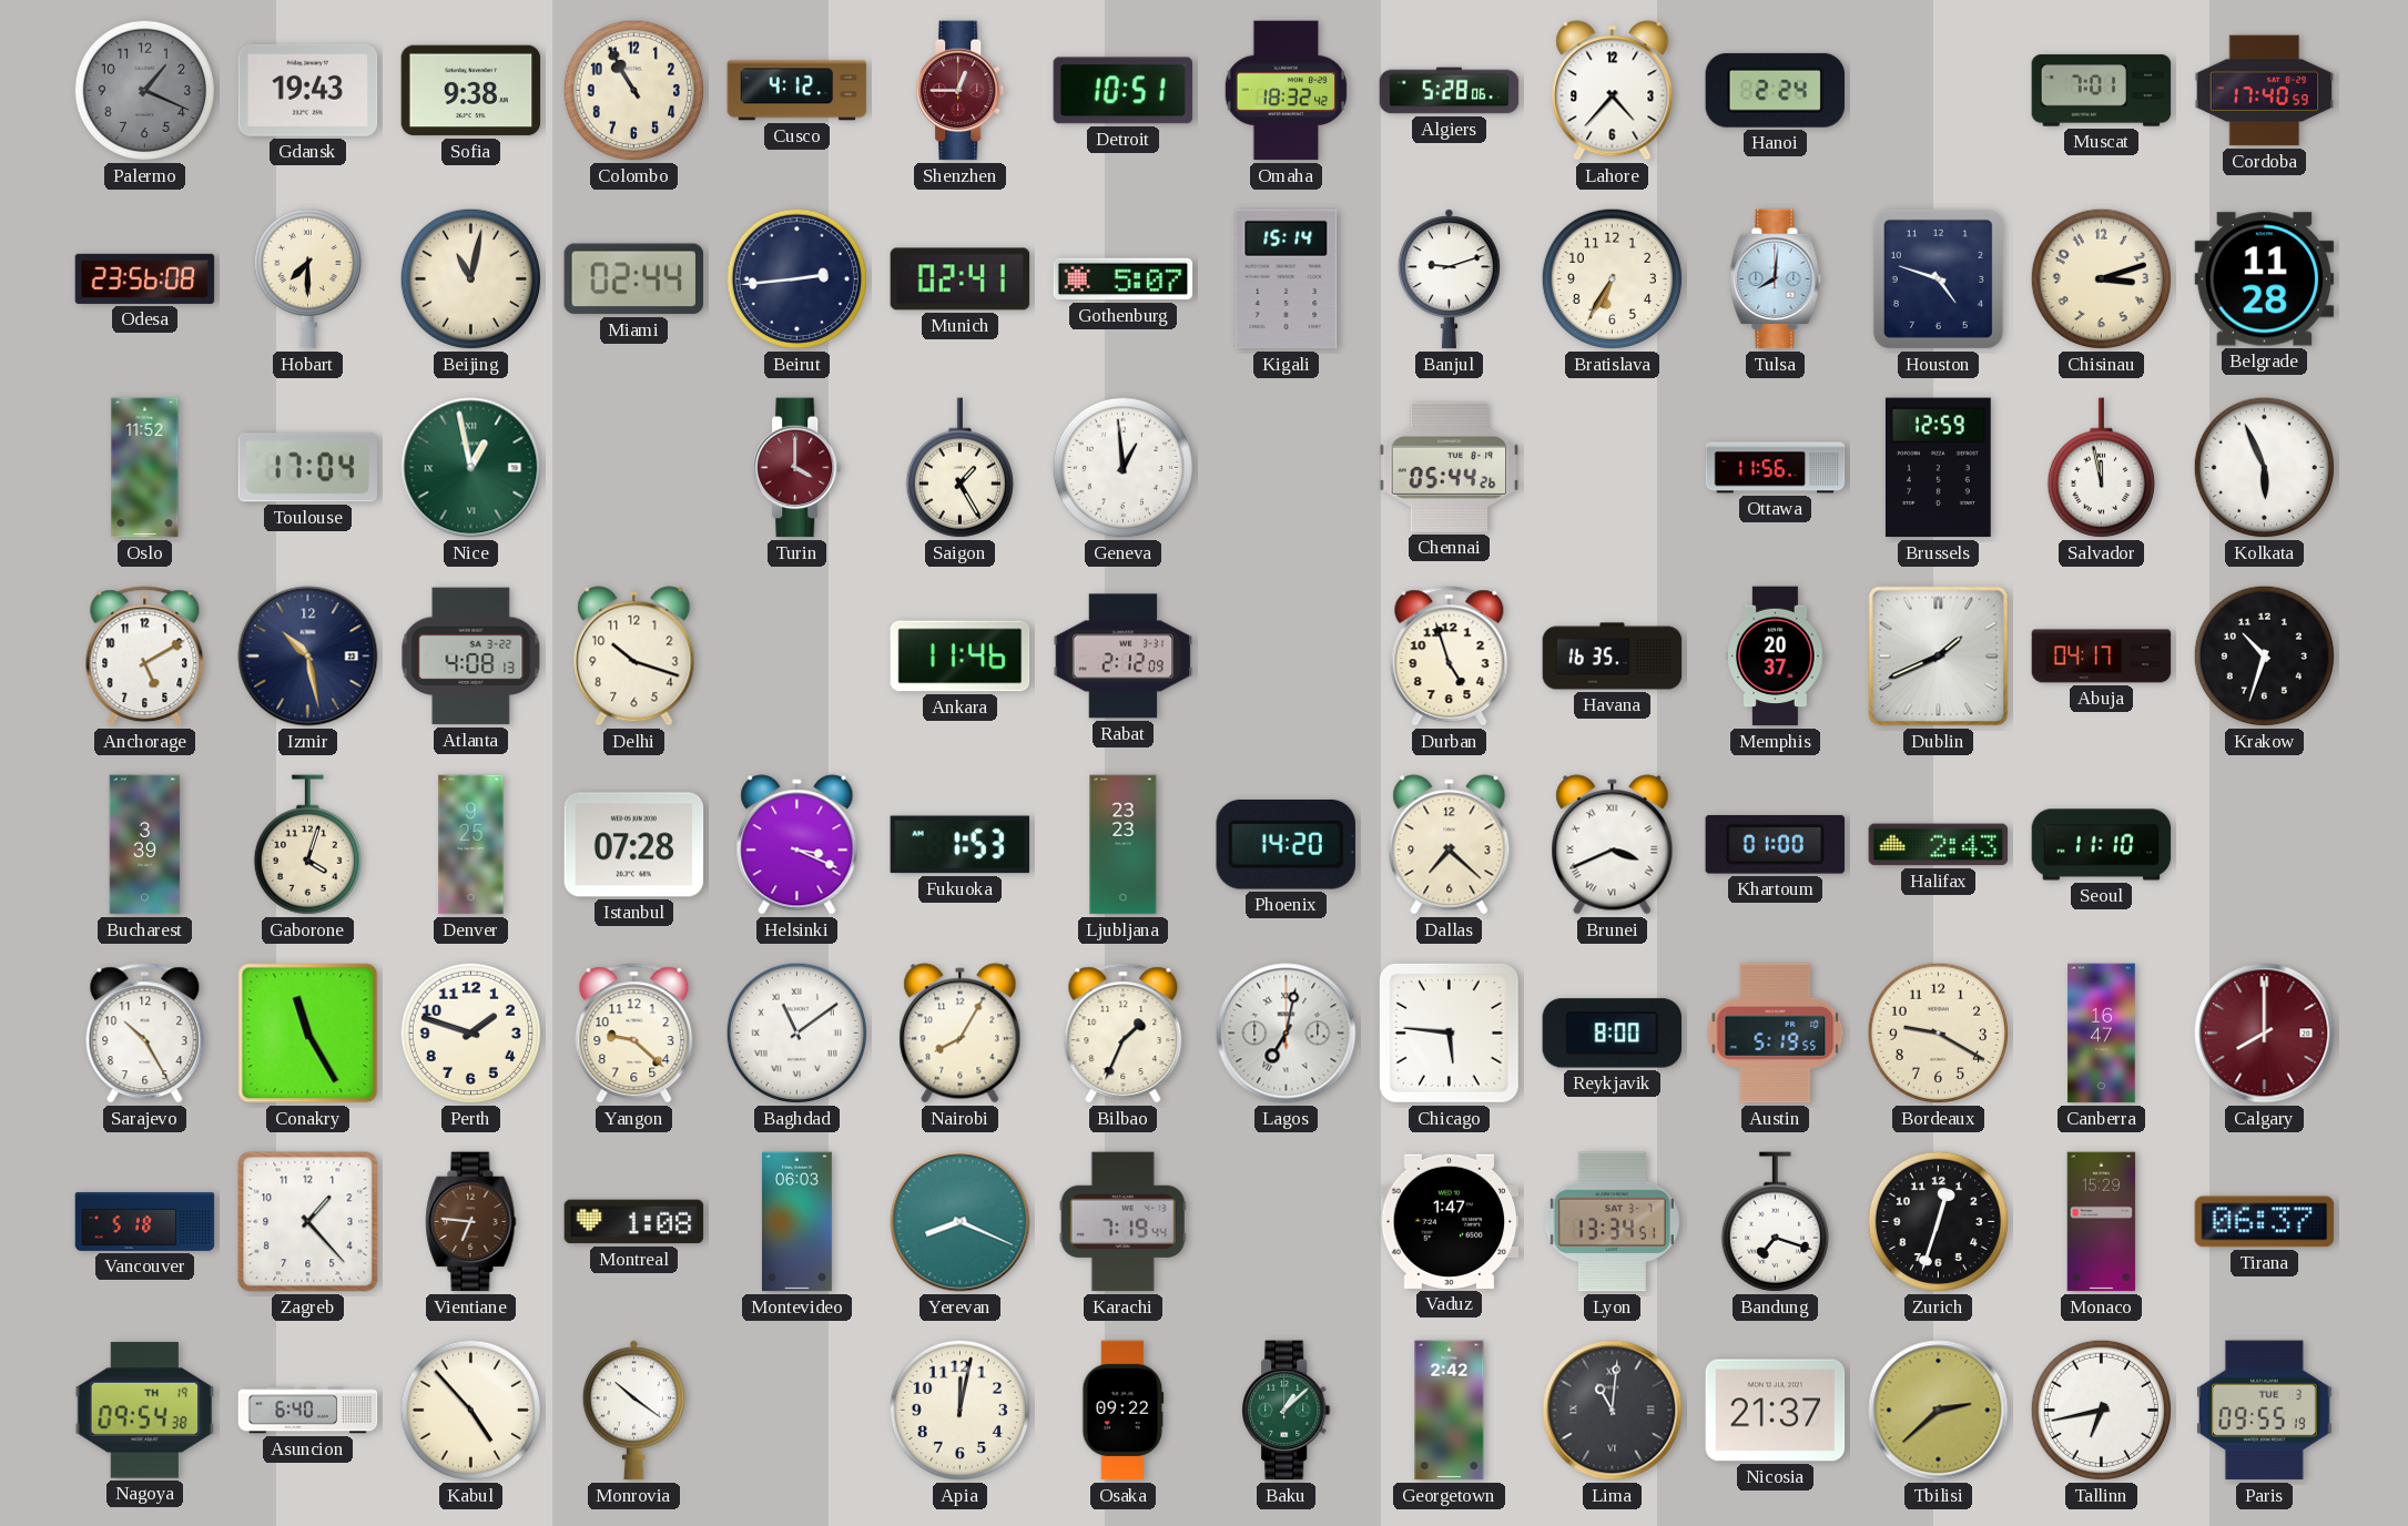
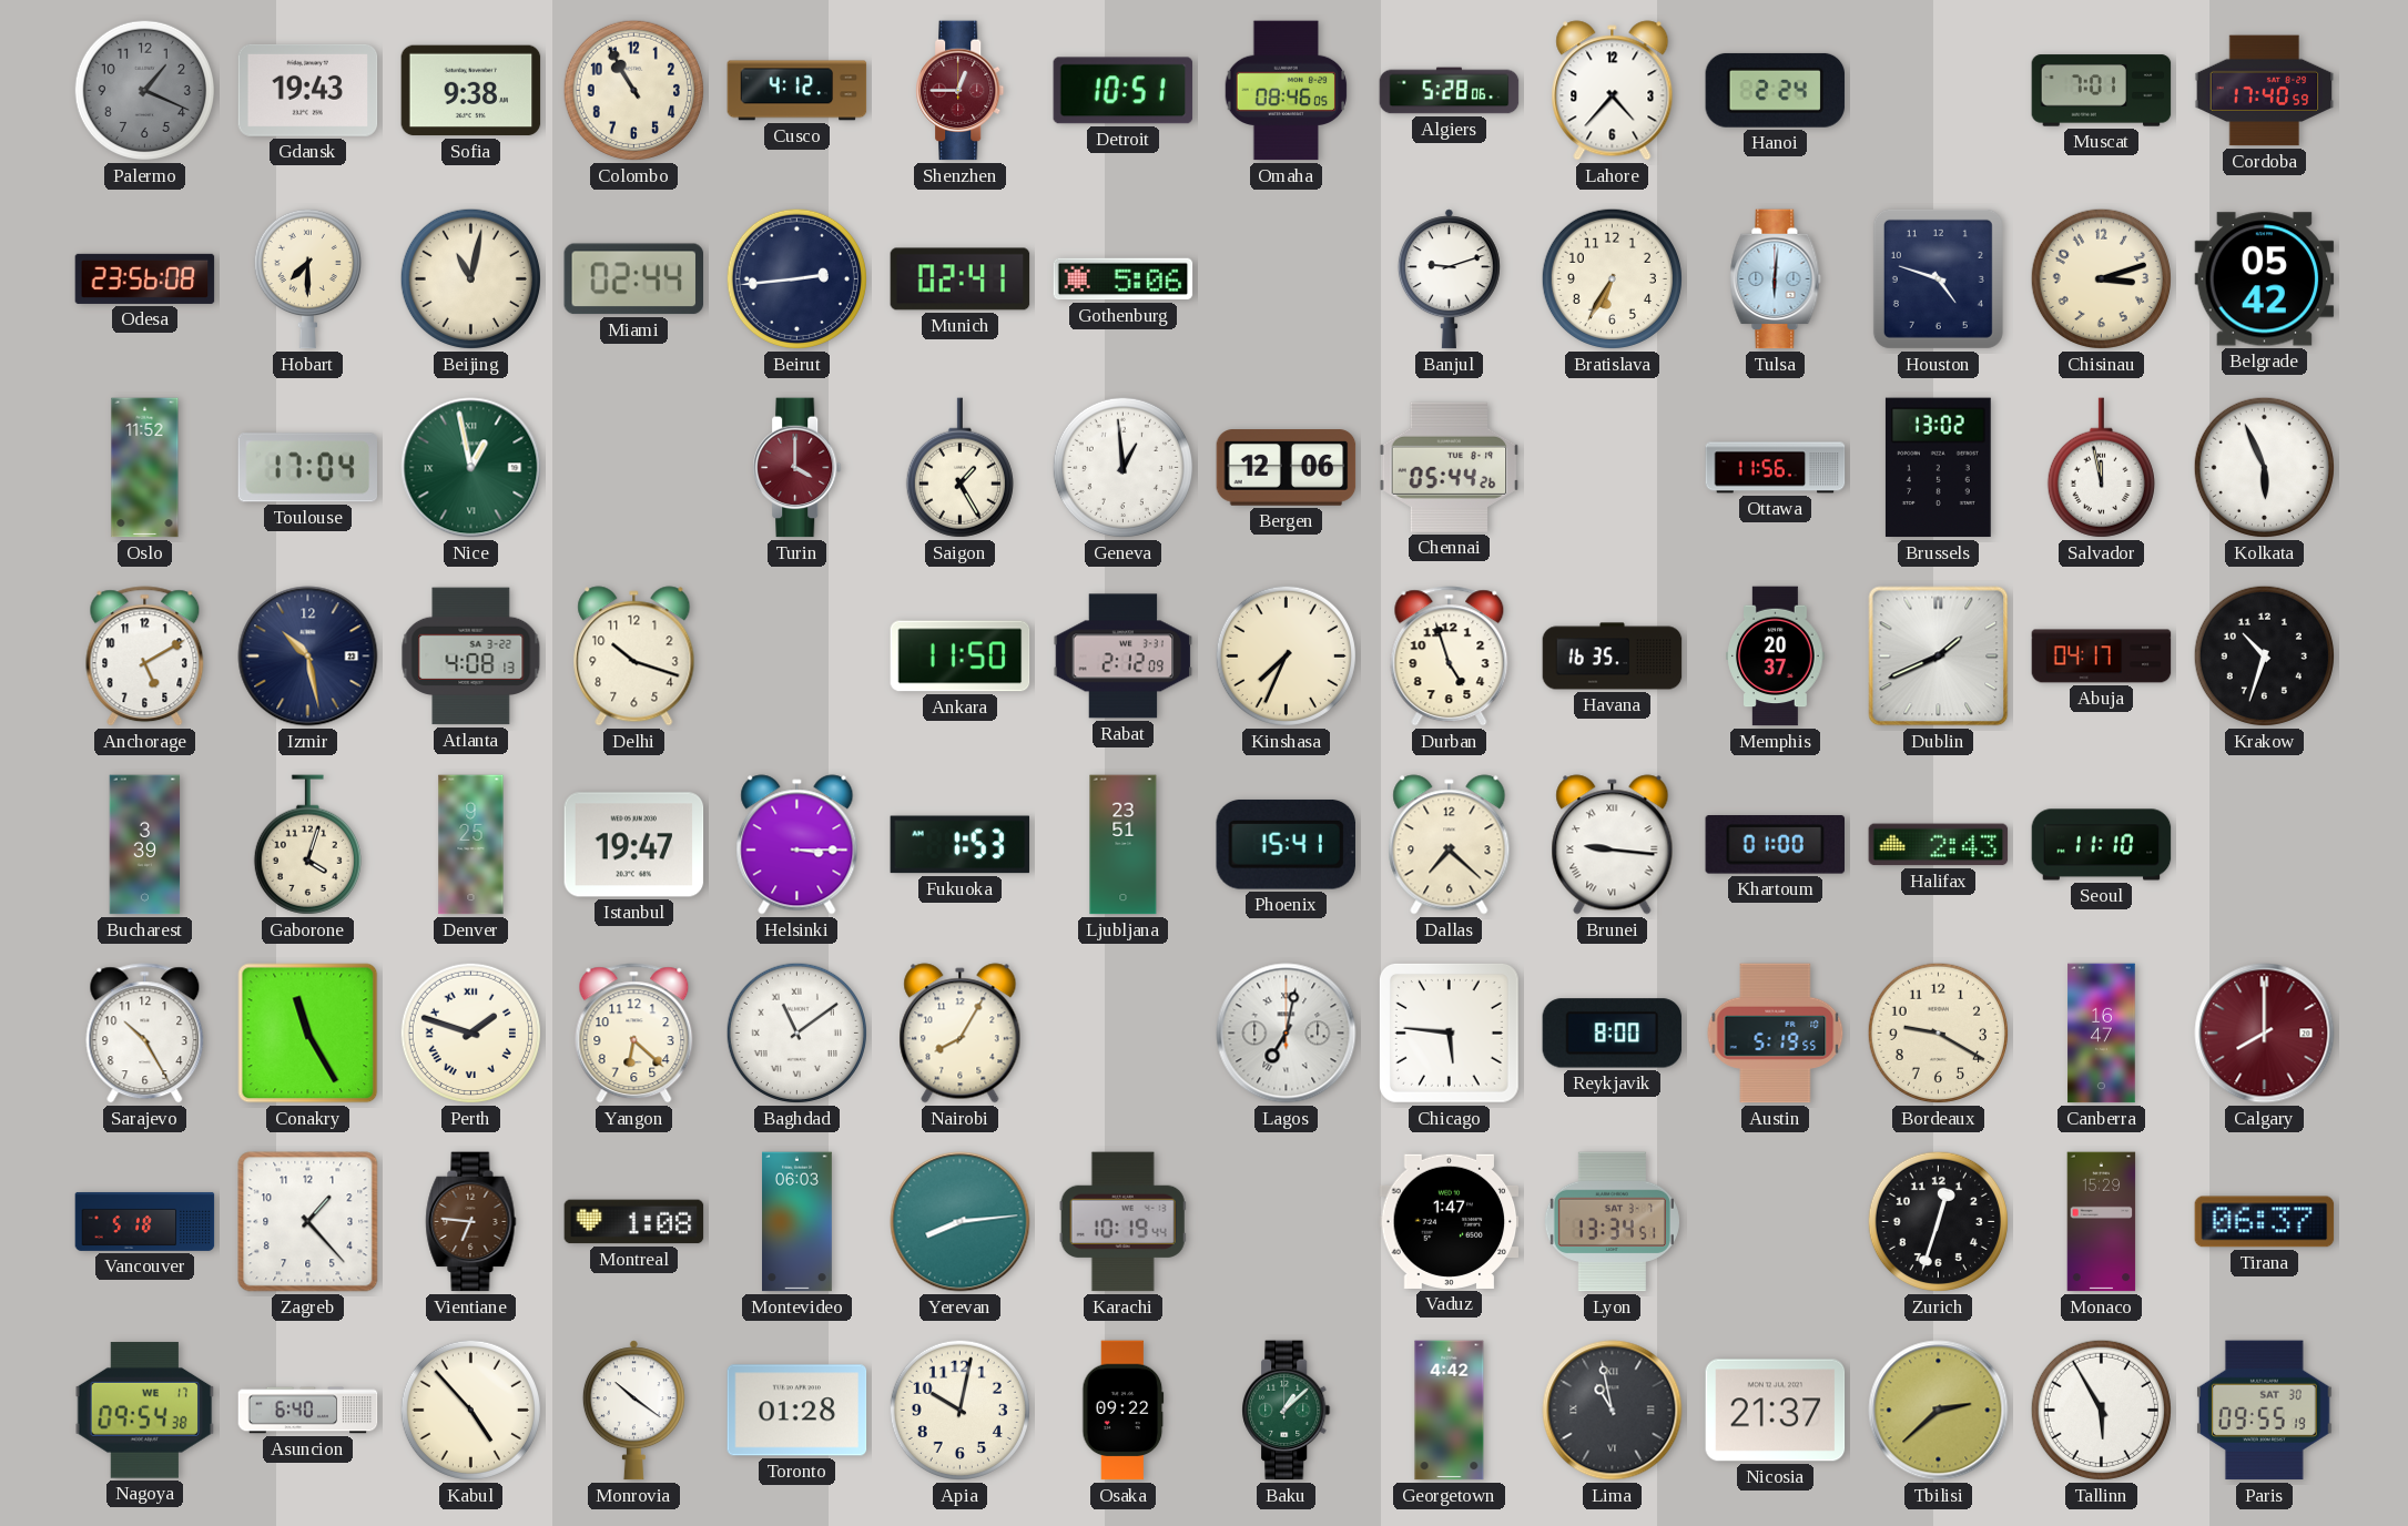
Omaha: 18:32 -> 08:46 (1287, 91)
Gothenburg: 5:07 -> 5:06 (1124, 279)
Kigali: 15:14 -> none (1287, 279)
Tulsa: 8:01 -> 6:01 (1776, 279)
Belgrade: 11:28 -> 05:42 (2265, 279)
Bergen: none -> 12:06 (1287, 468)
Brussels: 12:59 -> 13:02 (1938, 468)
Ankara: 11:46 -> 11:50 (961, 657)
Kinshasa: none -> 7:34 (1286, 655)
Istanbul: 07:28 -> 19:47 (634, 845)
Helsinki: 3:19 -> 3:15 (797, 845)
Ljubljana: 23:23 -> 23:51 (1124, 845)
Phoenix: 14:20 -> 15:41 (1286, 844)
Brunei: 3:41 -> 9:16 (1613, 845)
Perth numerals: Arabic -> Roman (470, 1032)
Yangon: 9:22 -> 6:22 (634, 1034)
Bilbao: 1:34 -> none (1124, 1034)
Yerevan: 8:19 -> 8:14 (961, 1222)
Karachi: 7:19 -> 10:19 (1122, 1222)
Bandung: 7:18 -> none (1775, 1222)
Nagoya date: TH 19 -> WE 17 (145, 1411)
Toronto: none -> 01:28 (797, 1411)
Apia: 12:02 -> 10:02 (959, 1410)
Georgetown: 2:42 -> 4:42 (1450, 1411)
Lima: 11:01 -> 10:58 (1613, 1411)
Tallinn: 6:43 -> 5:55 (2101, 1410)
Paris date: TUE 3 -> SAT 30 (2264, 1411)
